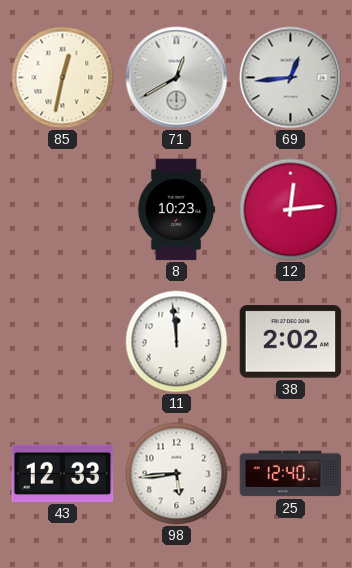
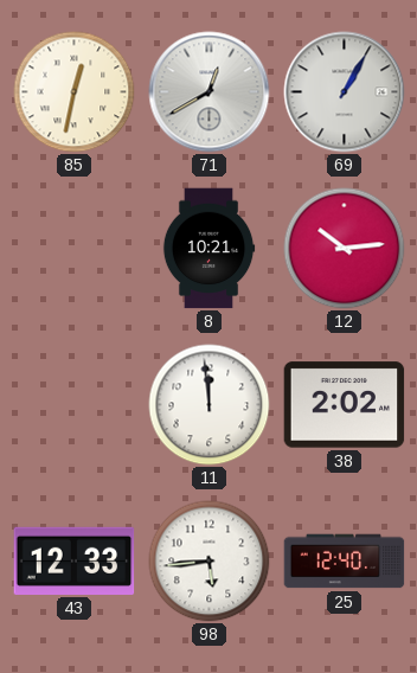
69: 12:44 -> 1:05 (345, 92)
8: 10:23 -> 10:21 (208, 249)
12: 12:14 -> 10:14 (345, 249)
